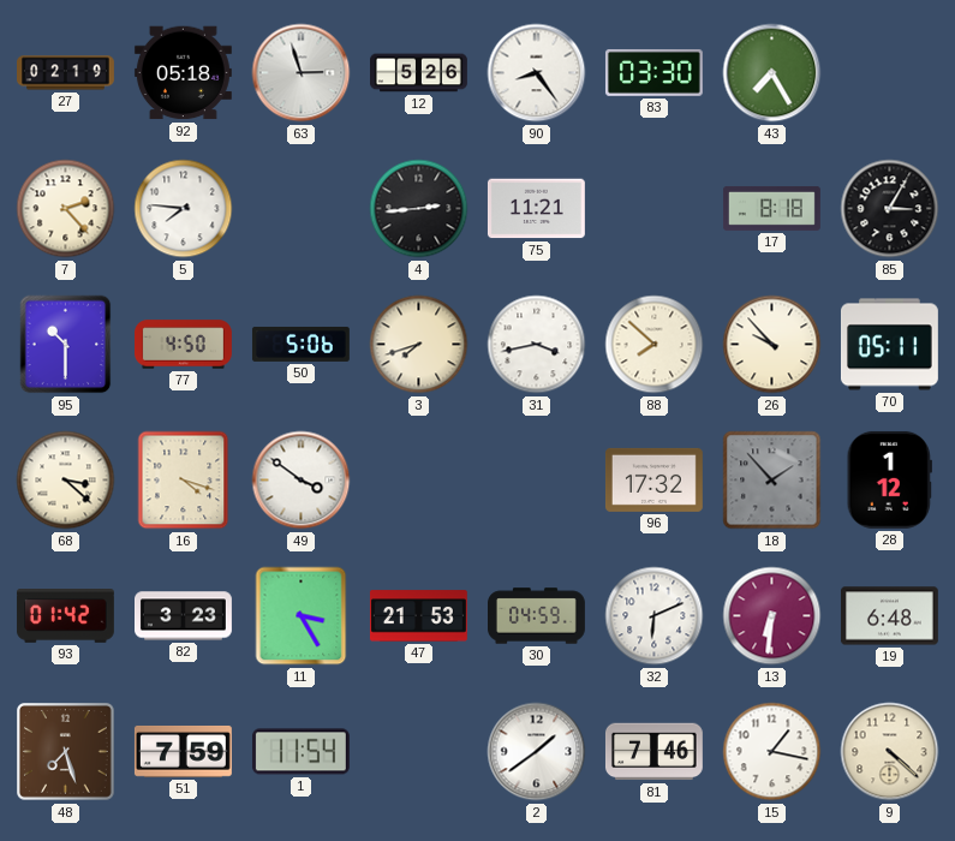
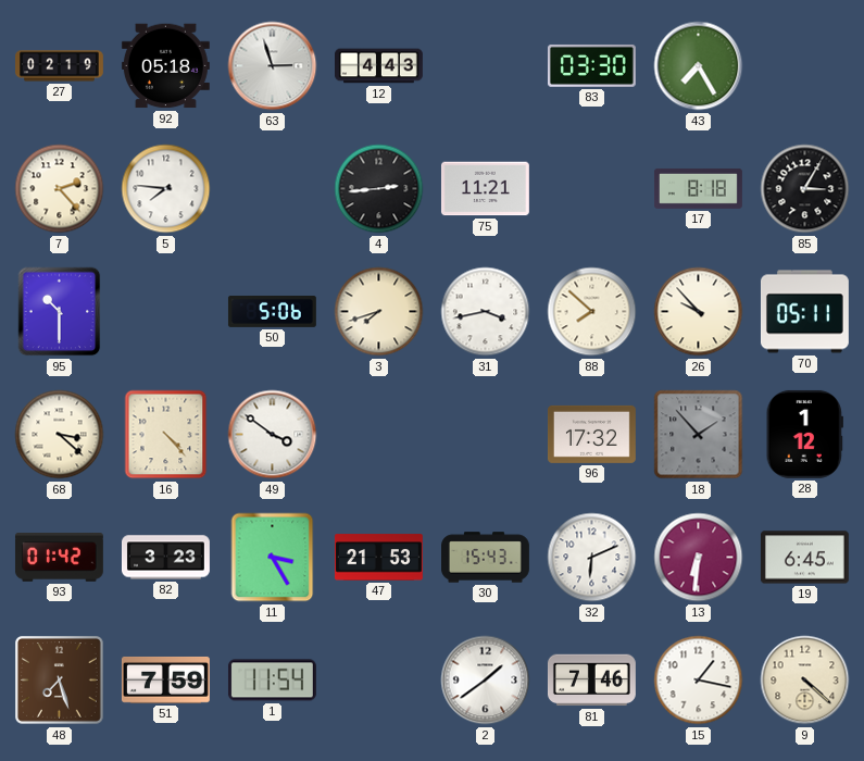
12: 5:26 -> 4:43 (379, 66)
90: 8:24 -> none (537, 73)
77: 4:50 -> none (184, 345)
16: 4:18 -> 4:23 (166, 435)
30: 04:59 -> 15:43 (486, 558)
19: 6:48 -> 6:45 (804, 558)
